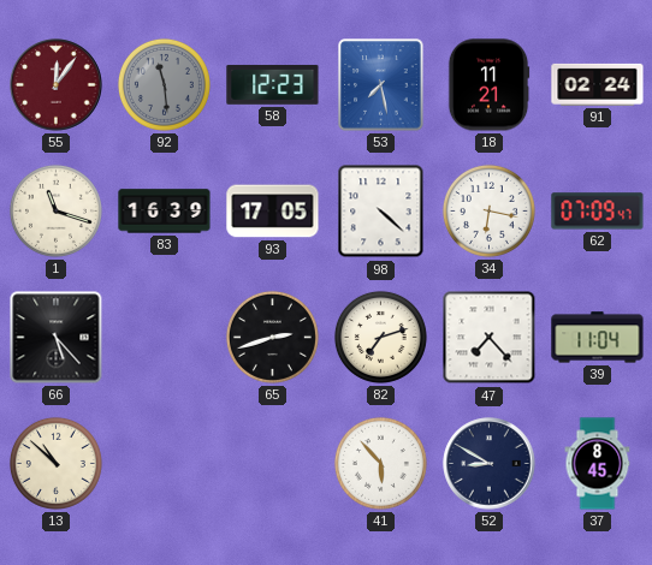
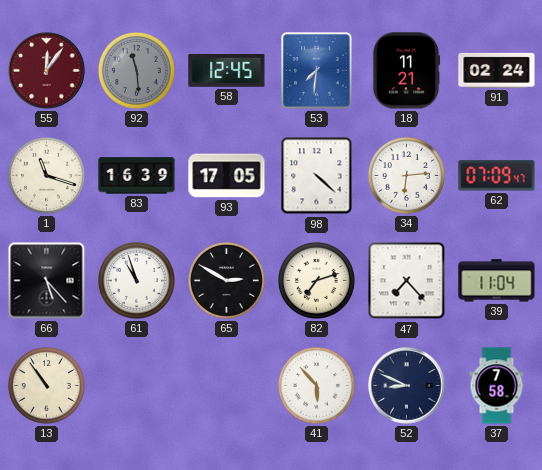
58: 12:23 -> 12:45 (227, 70)
53: 7:28 -> 7:31 (317, 71)
34: 6:17 -> 6:14 (406, 175)
61: none -> 10:57 (136, 280)
65: 2:42 -> 2:50 (226, 280)
13: 10:52 -> 10:54 (46, 385)
52: 8:50 -> 8:49 (407, 386)
37: 8:45 -> 7:58 (497, 386)
